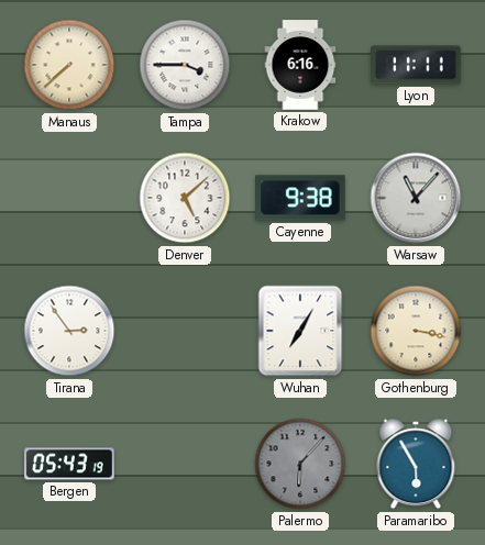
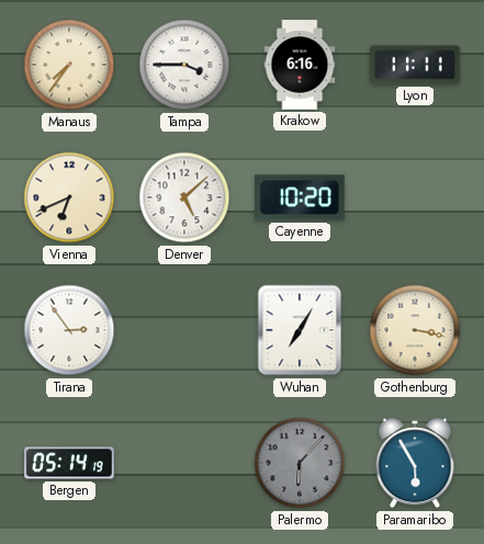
Manaus: 7:38 -> 7:36 (69, 65)
Vienna: none -> 6:41 (69, 197)
Cayenne: 9:38 -> 10:20 (301, 197)
Warsaw: 11:07 -> none (416, 198)
Bergen: 05:43 -> 05:14 (69, 463)
